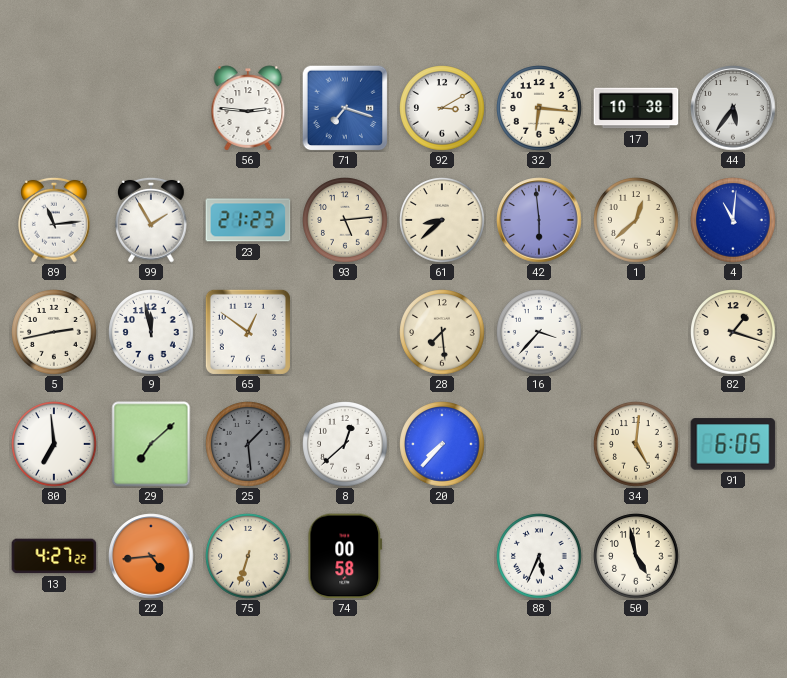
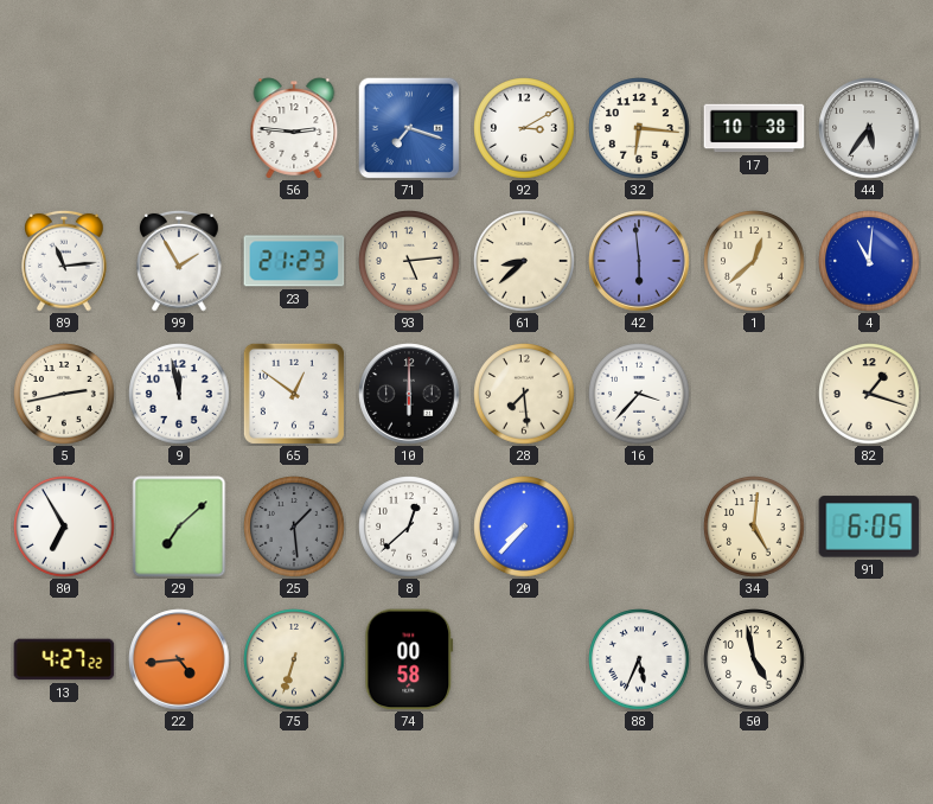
10: none -> 6:00 (409, 394)
80: 6:59 -> 6:55 (64, 527)
